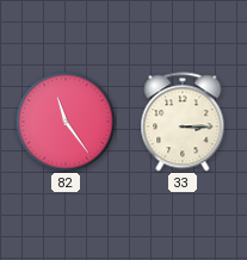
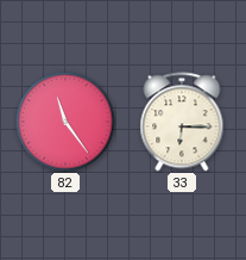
33: 3:15 -> 6:15 (182, 122)
